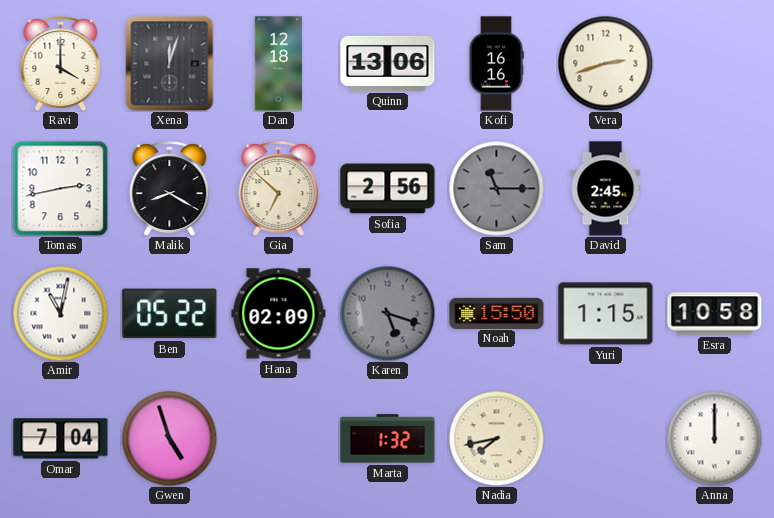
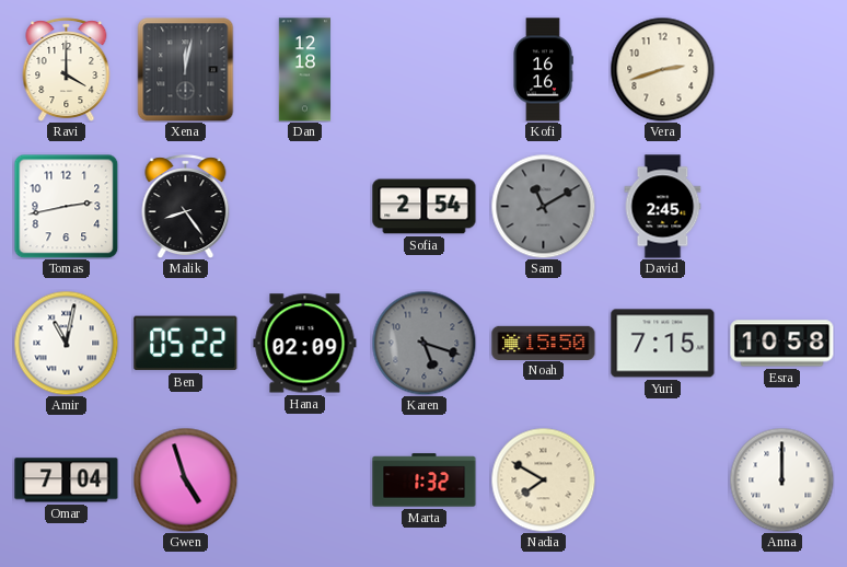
Xena: 12:03 -> 12:02 (186, 69)
Quinn: 13:06 -> none (388, 63)
Malik: 8:20 -> 8:24 (186, 206)
Gia: 6:52 -> none (279, 188)
Sofia: 2:56 -> 2:54 (425, 207)
Sam: 11:15 -> 11:10 (543, 206)
Yuri: 1:15 -> 7:15 (663, 344)
Nadia: 7:43 -> 7:50 (543, 479)
